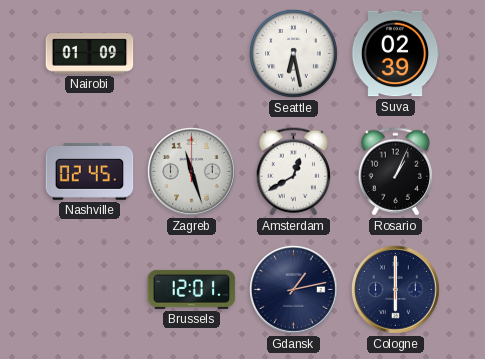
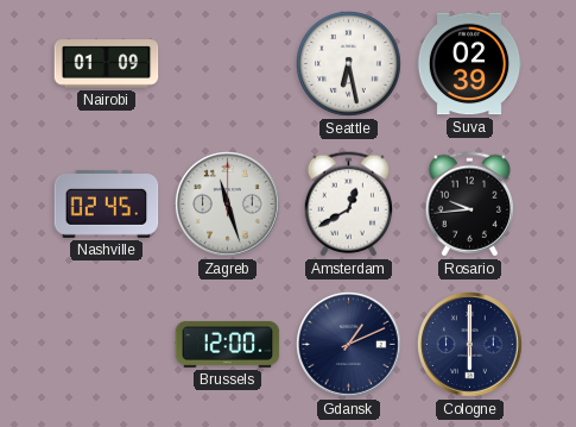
Rosario: 1:04 -> 9:44 (469, 205)
Brussels: 12:01 -> 12:00 (228, 344)
Gdansk: 1:13 -> 1:11 (349, 345)
